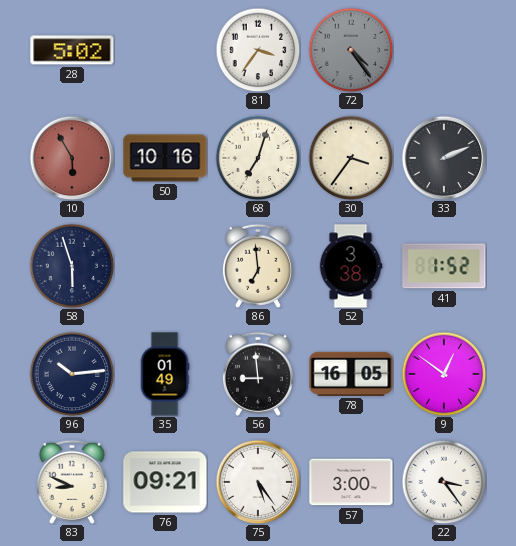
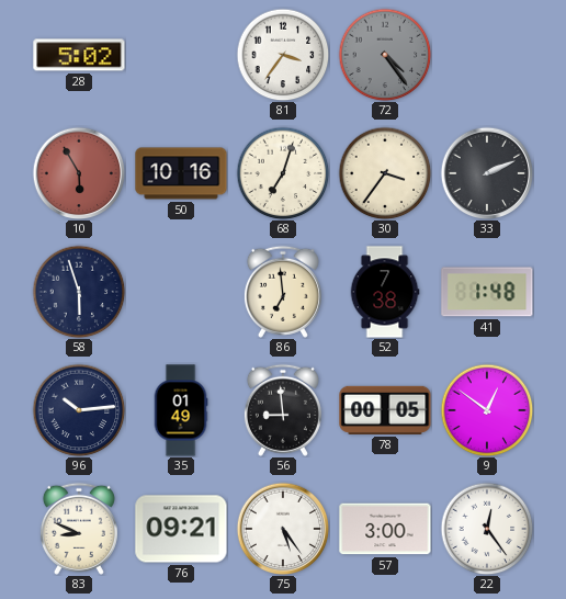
52: 3:38 -> 7:38 (385, 292)
41: 1:52 -> 1:48 (487, 292)
78: 16:05 -> 00:05 (385, 410)
22: 3:24 -> 12:24 (487, 529)
